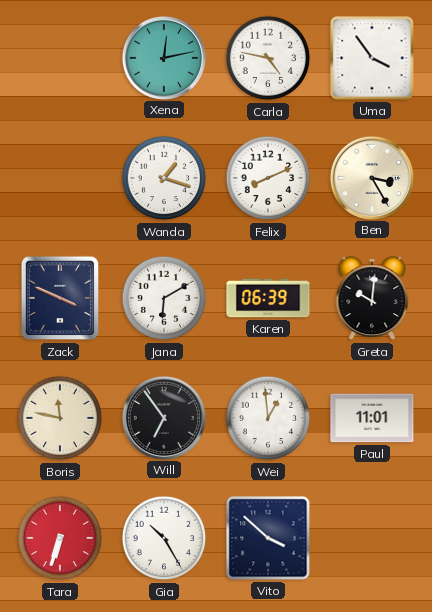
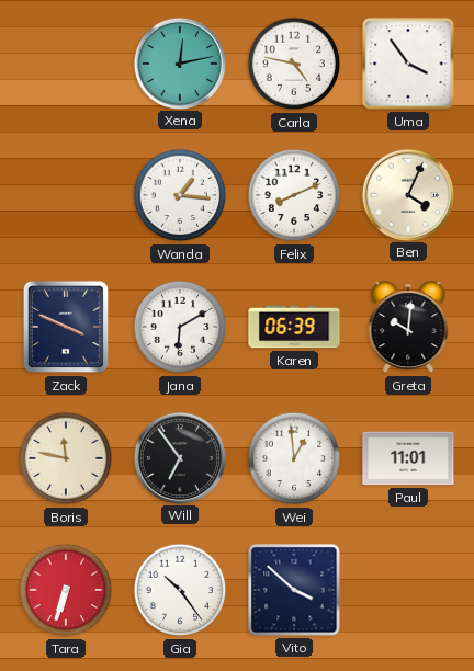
Wanda: 1:18 -> 1:16 (180, 195)
Ben: 3:25 -> 4:04 (407, 194)
Gia: 10:25 -> 10:24 (180, 590)
